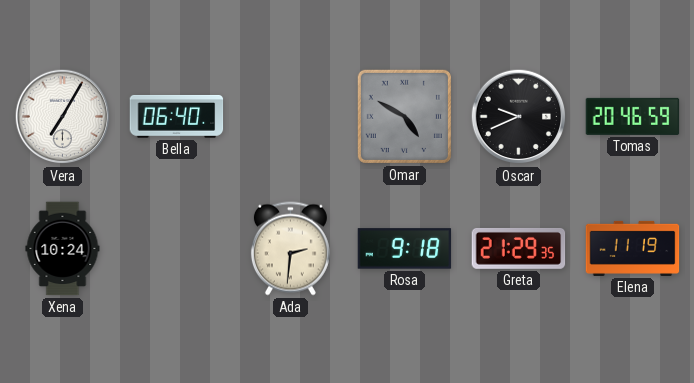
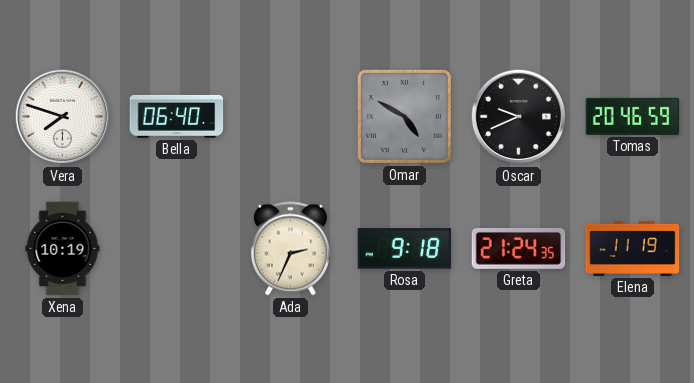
Vera: 7:05 -> 7:48 (63, 117)
Xena: 10:24 -> 10:19 (63, 249)
Ada: 2:31 -> 2:34 (290, 249)
Greta: 21:29 -> 21:24 (519, 248)
